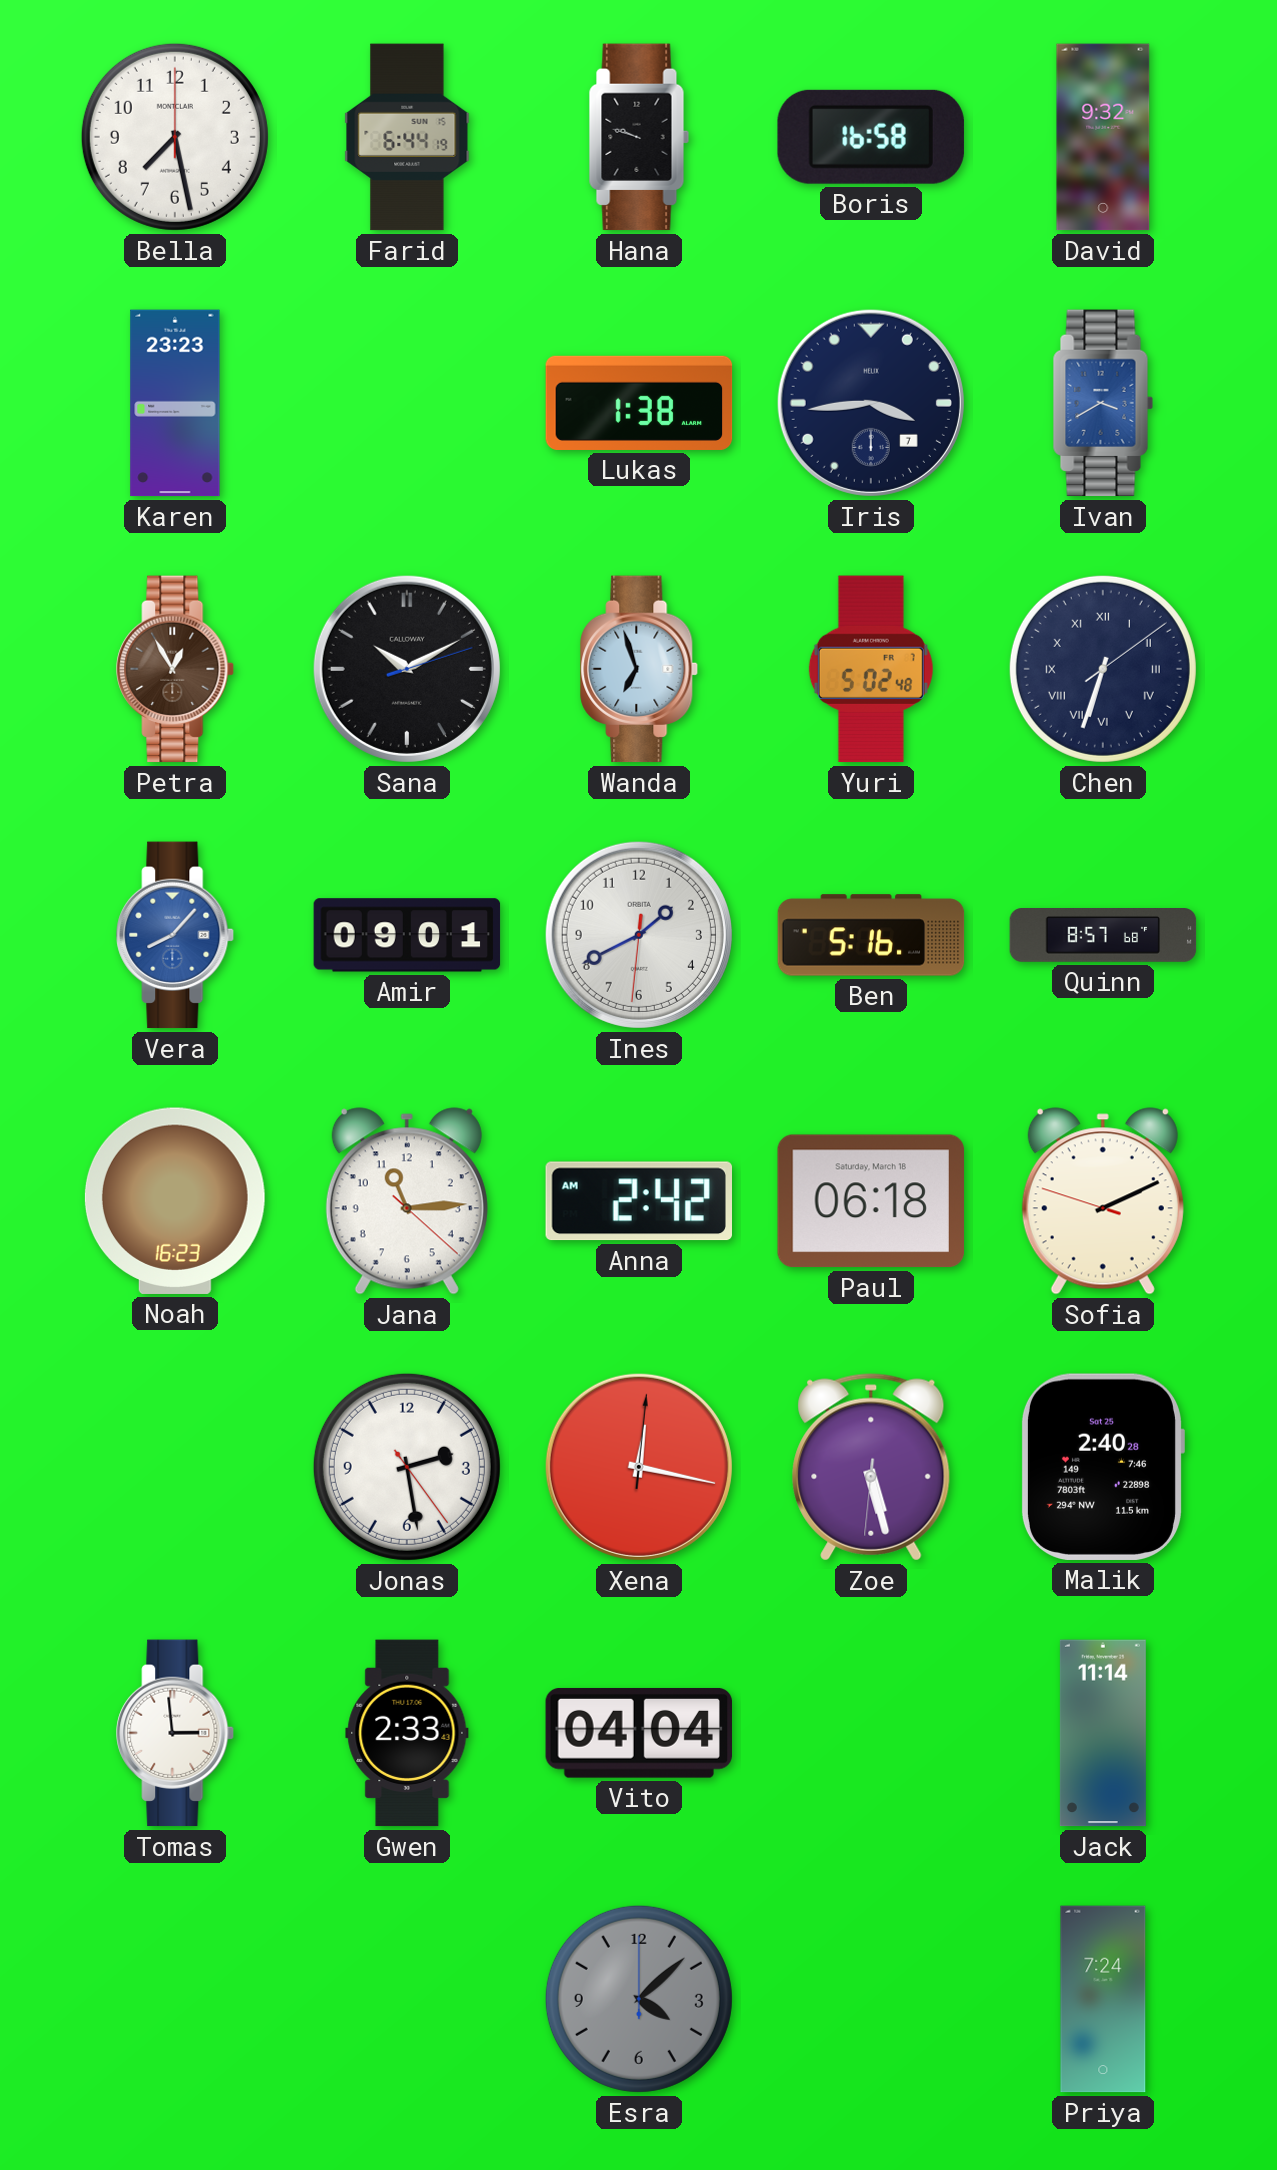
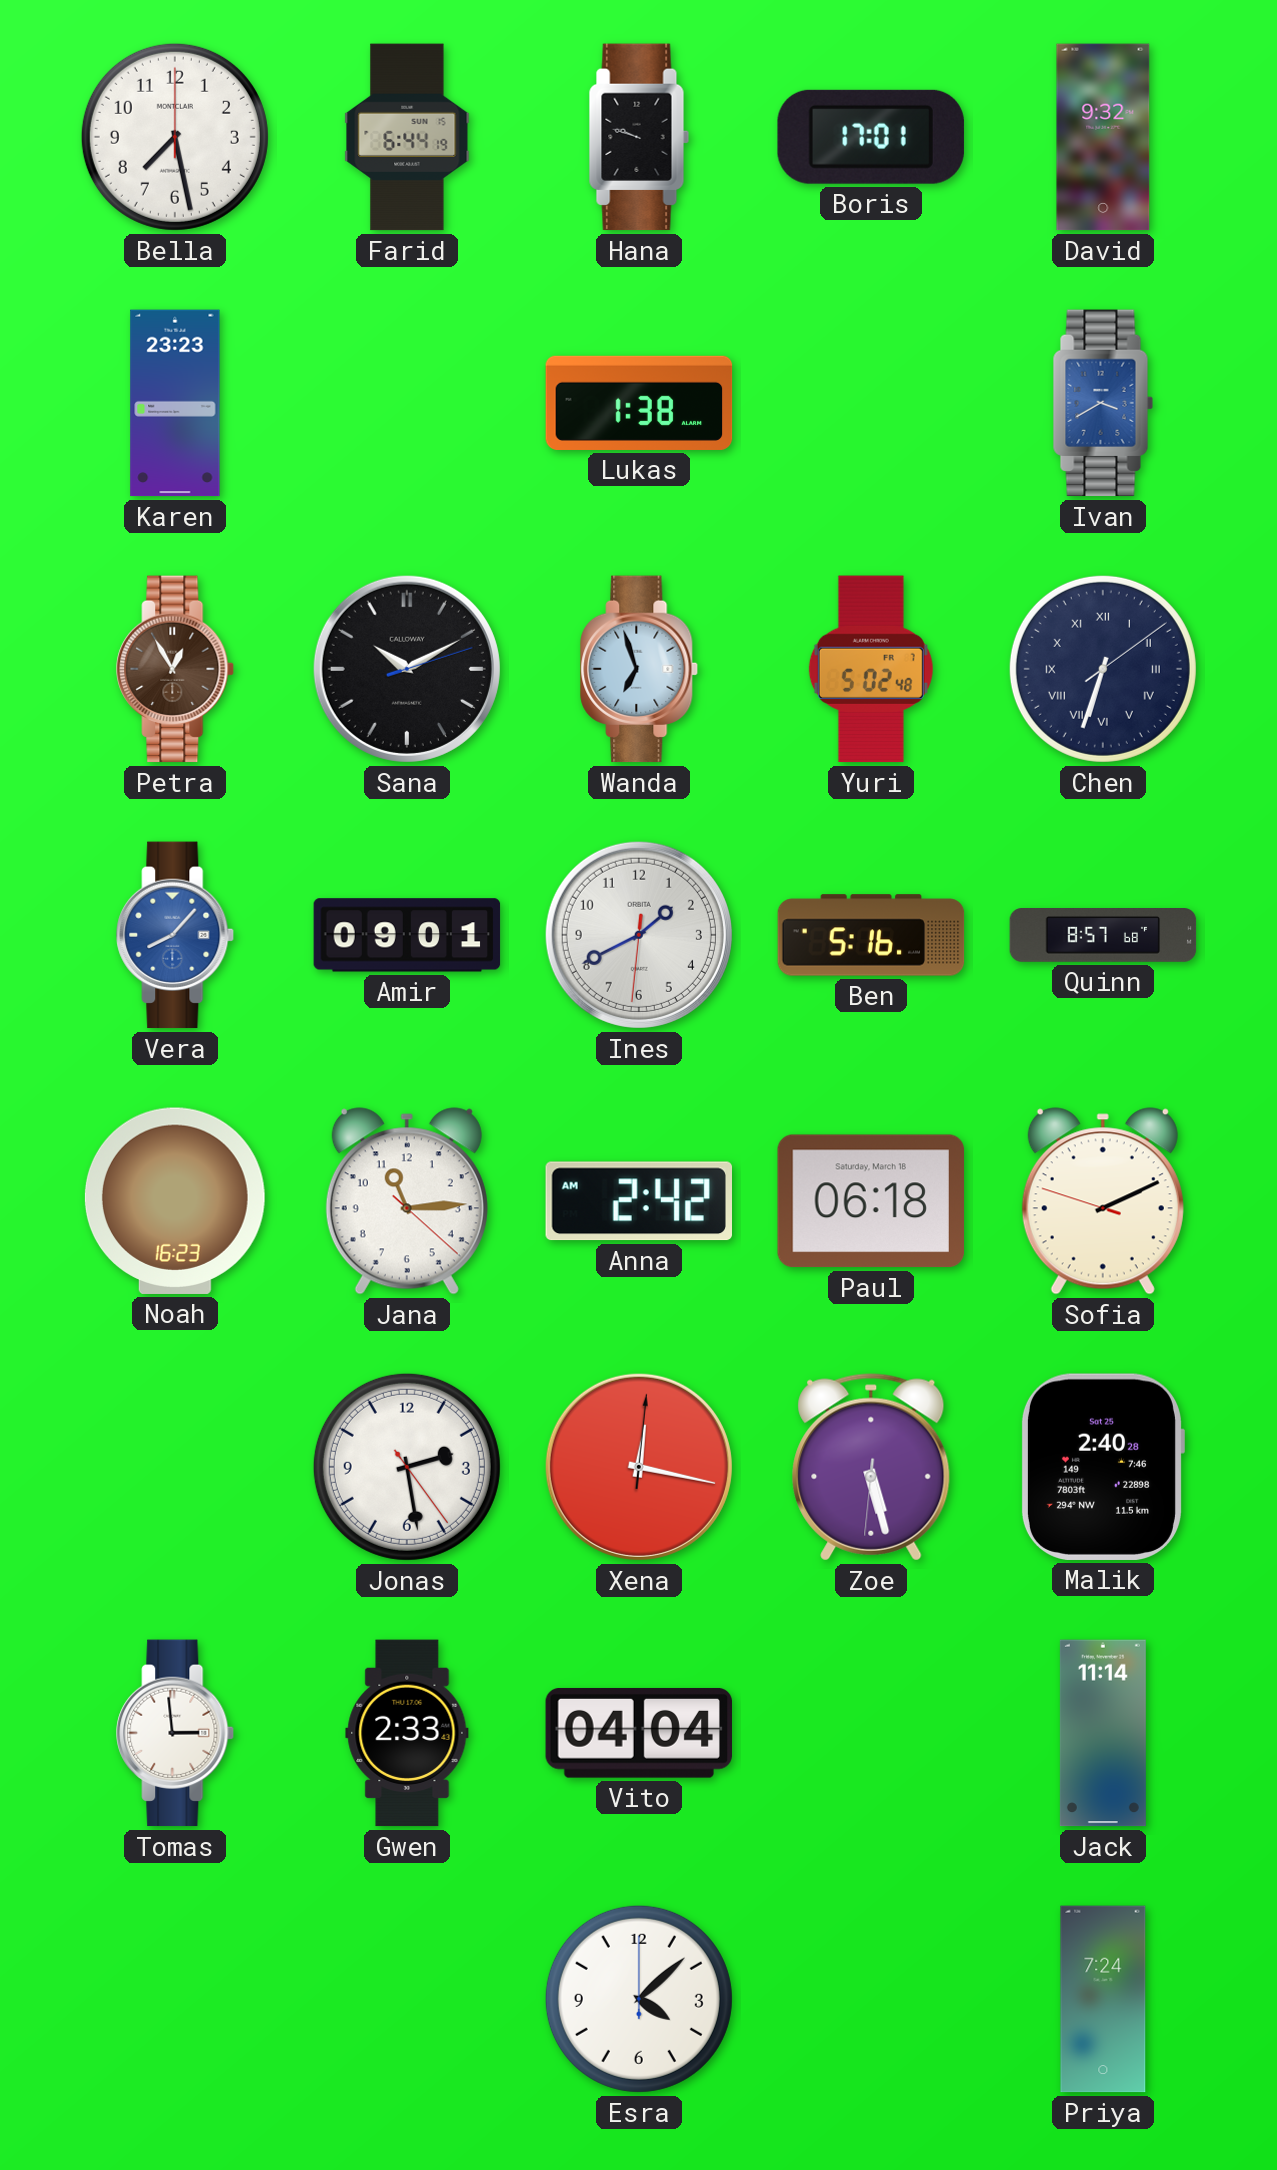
Boris: 16:58 -> 17:01 (871, 137)
Iris: 3:44 -> none (871, 403)
Esra dial: grey -> white (639, 1999)
